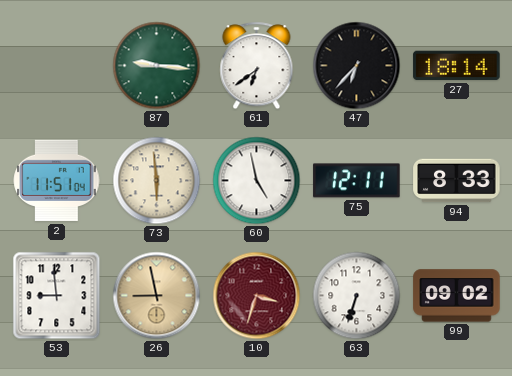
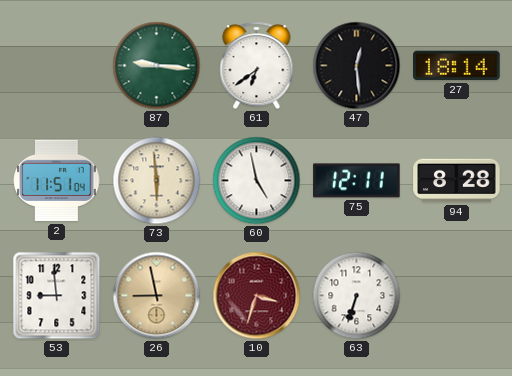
47: 6:37 -> 12:29 (357, 66)
94: 8:33 -> 8:28 (457, 181)
99: 09:02 -> none (457, 296)
